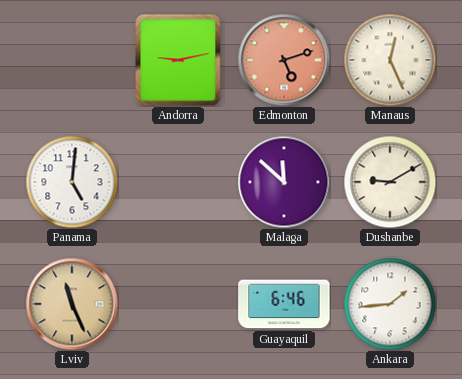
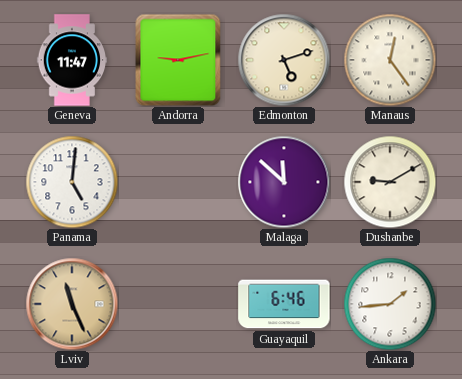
Geneva: none -> 11:47 (72, 60)
Edmonton dial: salmon -> cream (284, 60)
Manaus: 12:26 -> 12:24 (390, 60)
